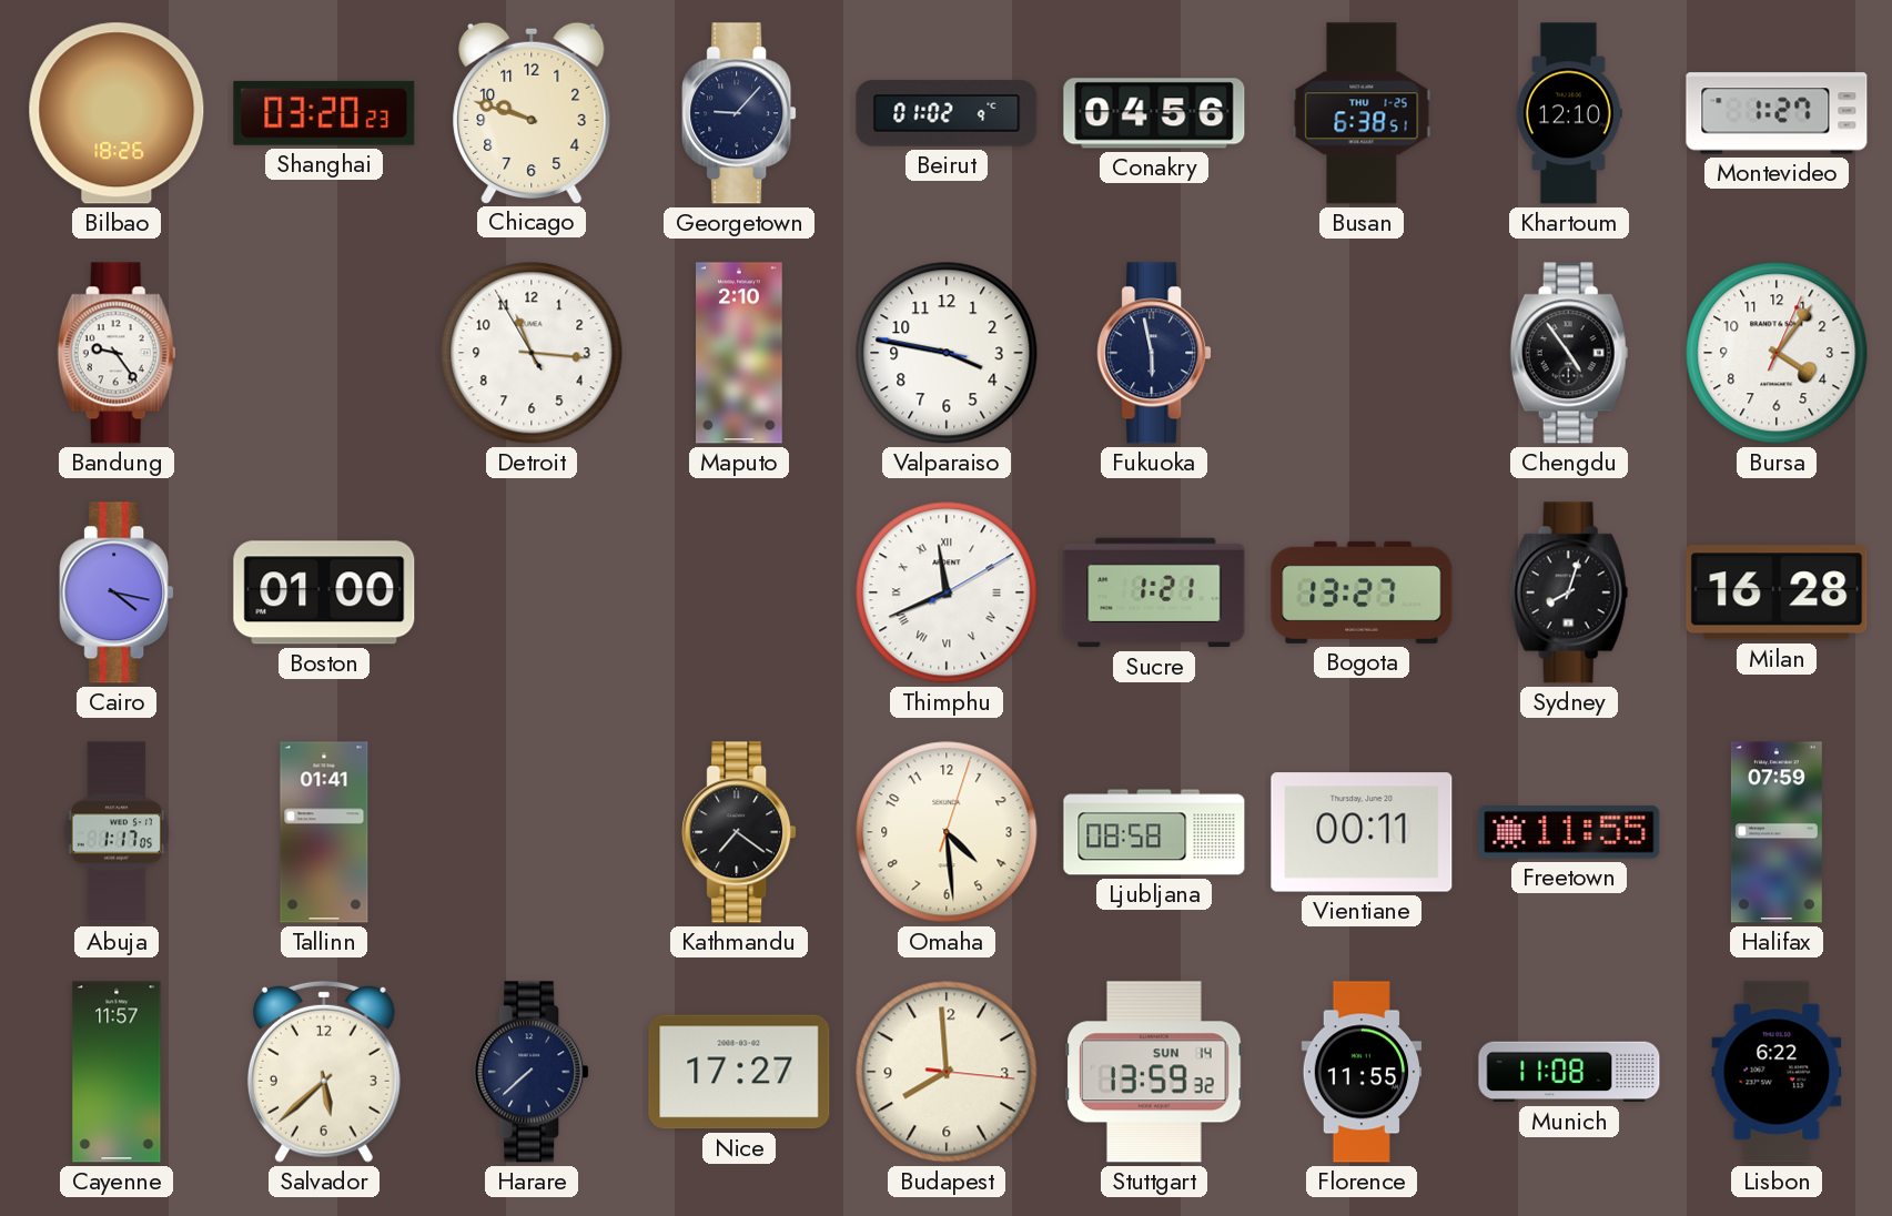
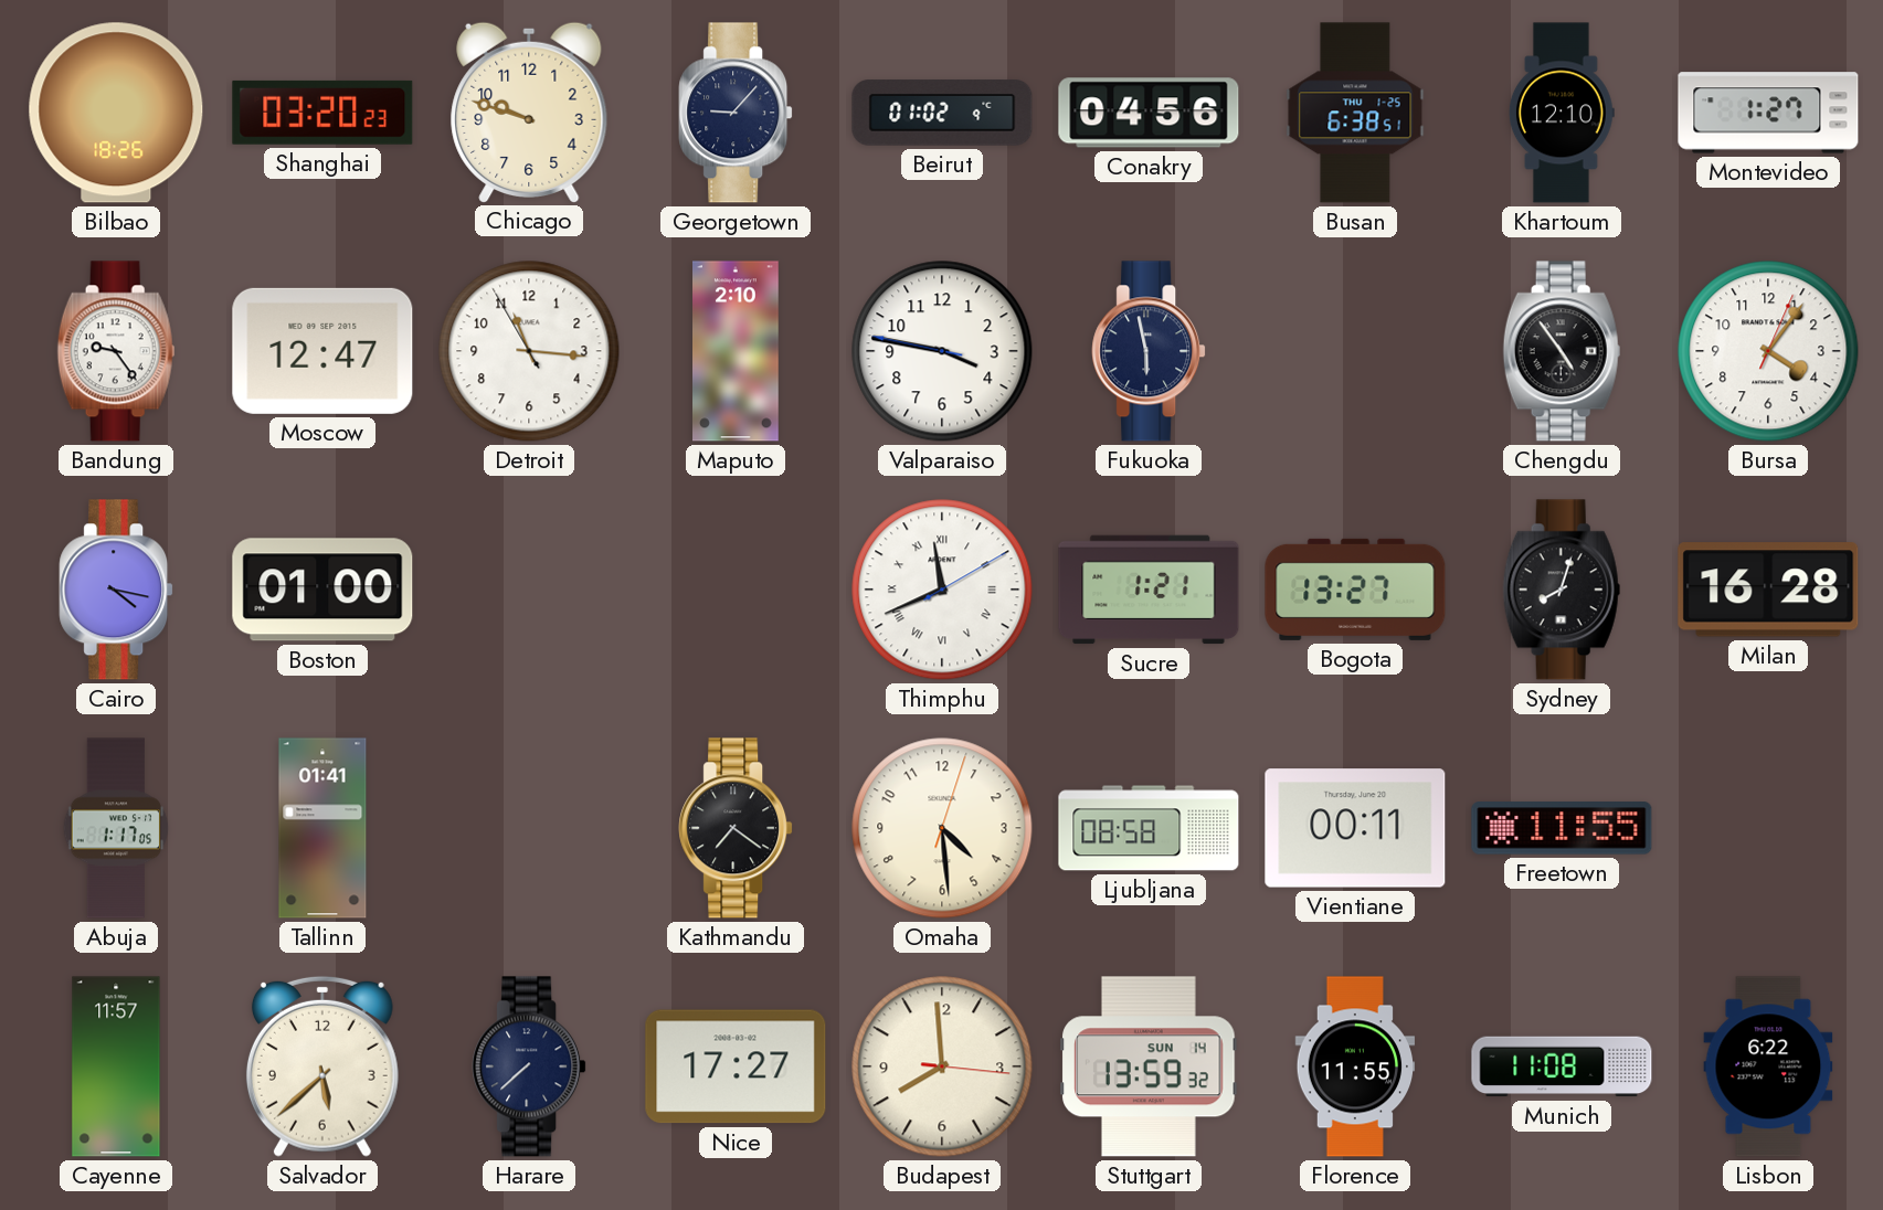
Moscow: none -> 12:47 (322, 351)
Halifax: 07:59 -> none (1777, 832)
